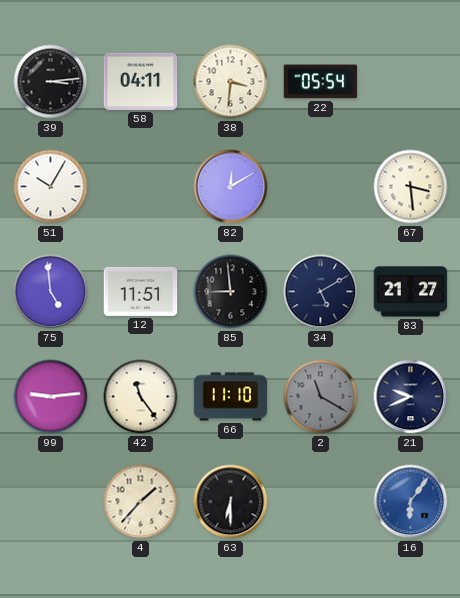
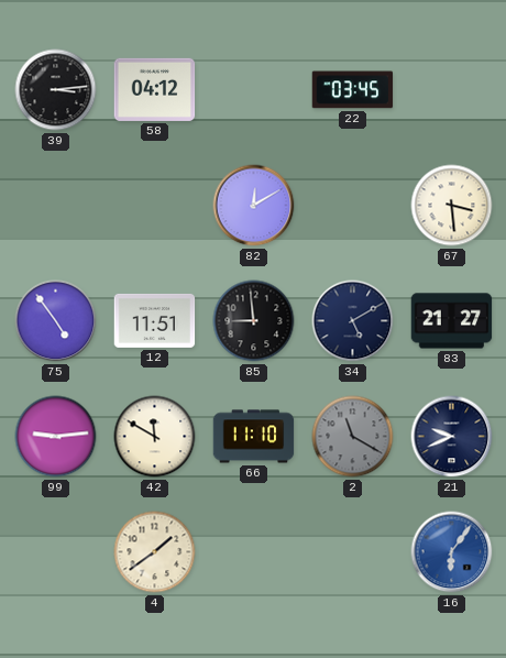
58: 04:11 -> 04:12 (155, 89)
38: 3:31 -> none (231, 82)
22: 05:54 -> 03:45 (353, 90)
51: 10:05 -> none (51, 187)
75: 4:59 -> 4:54 (56, 321)
42: 11:24 -> 11:50 (155, 437)
4: 1:37 -> 1:39 (155, 552)
63: 6:30 -> none (231, 502)
